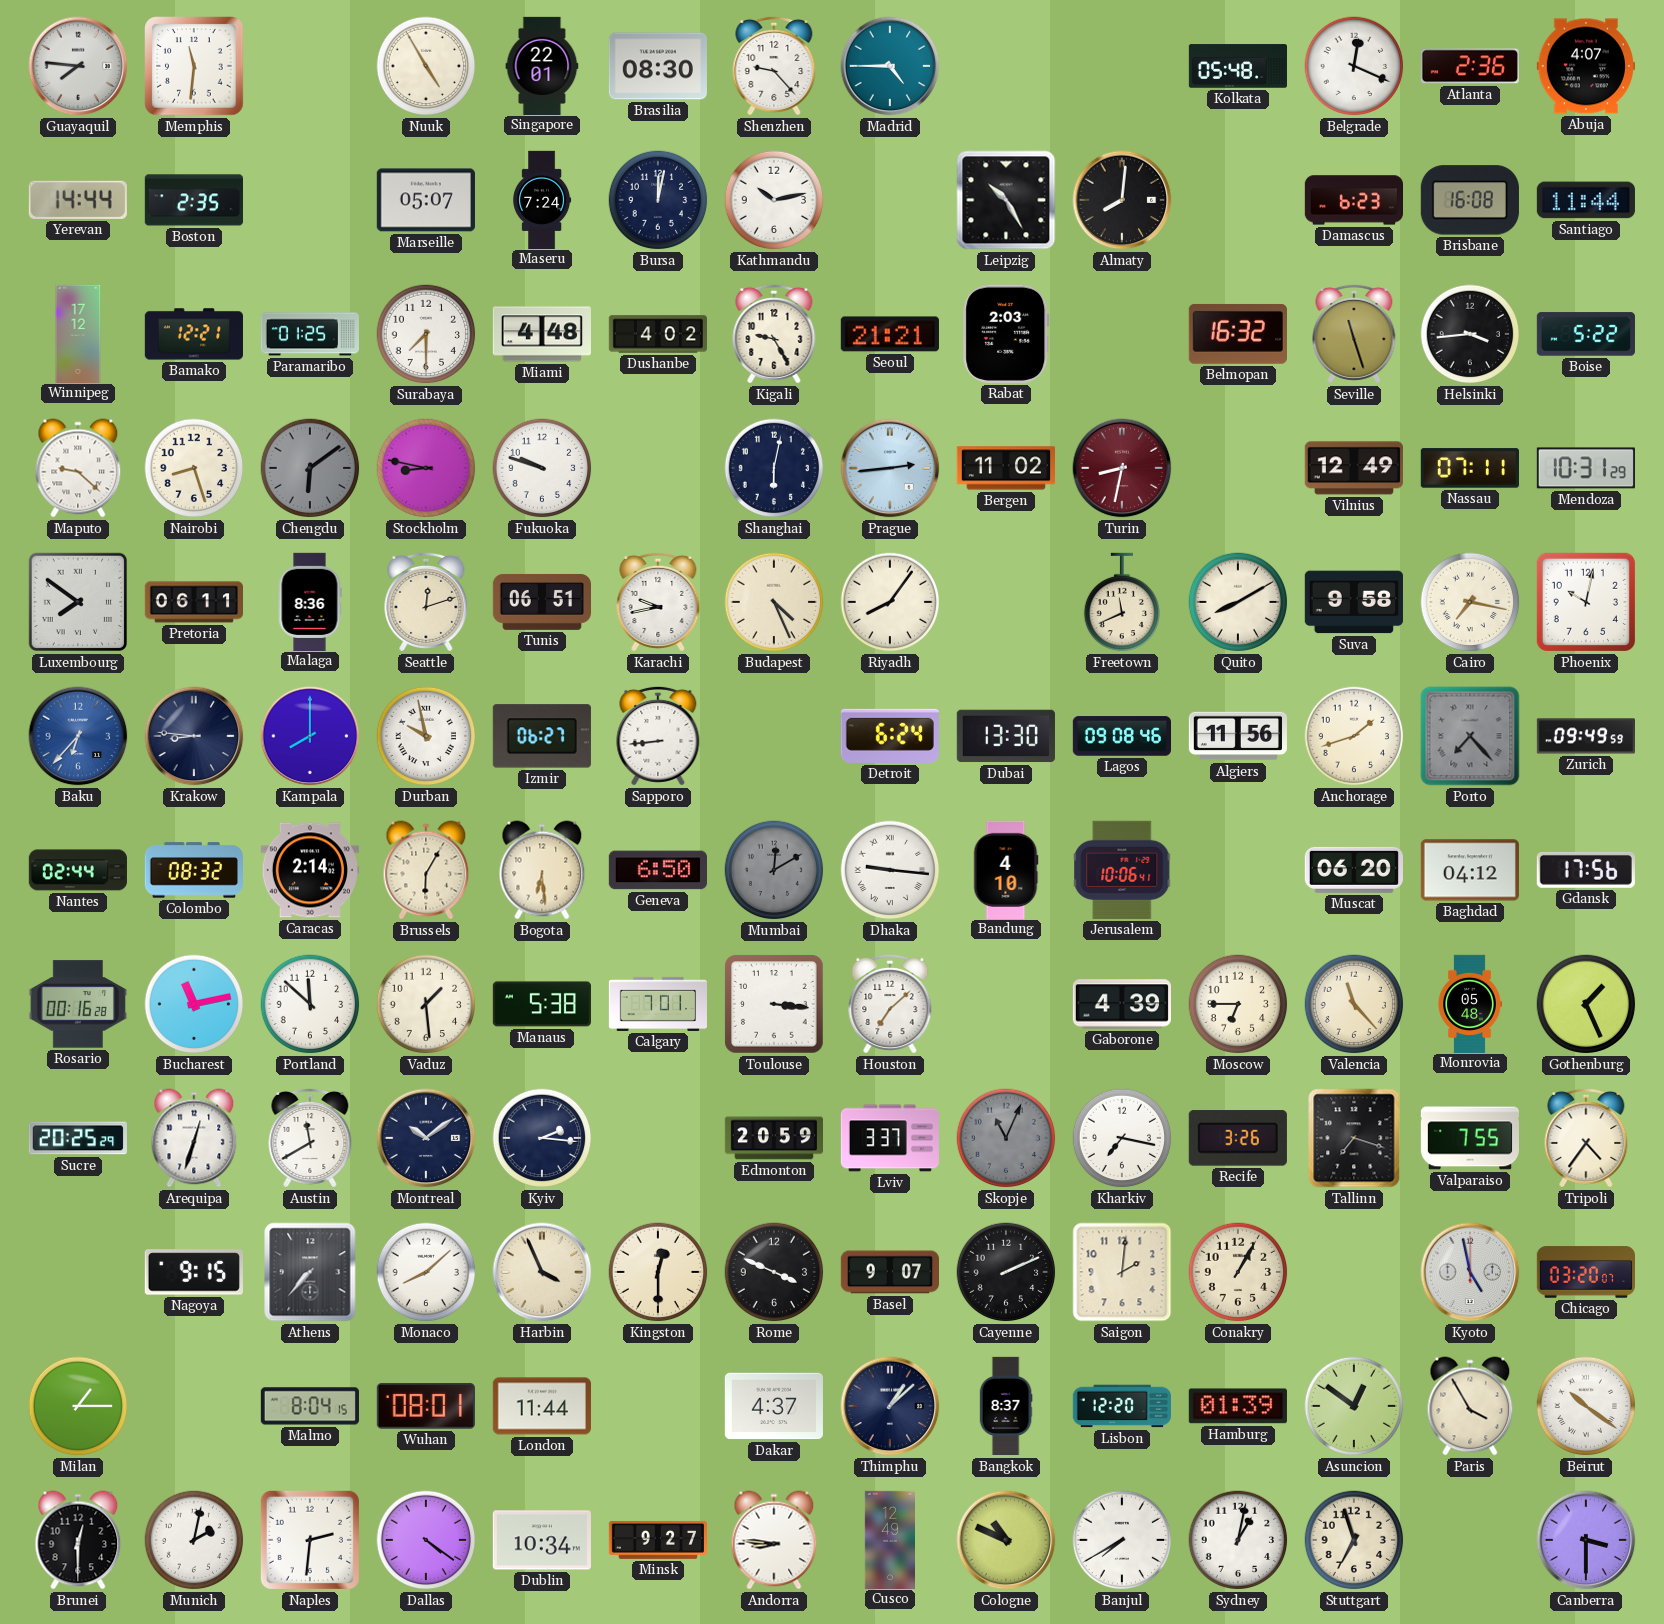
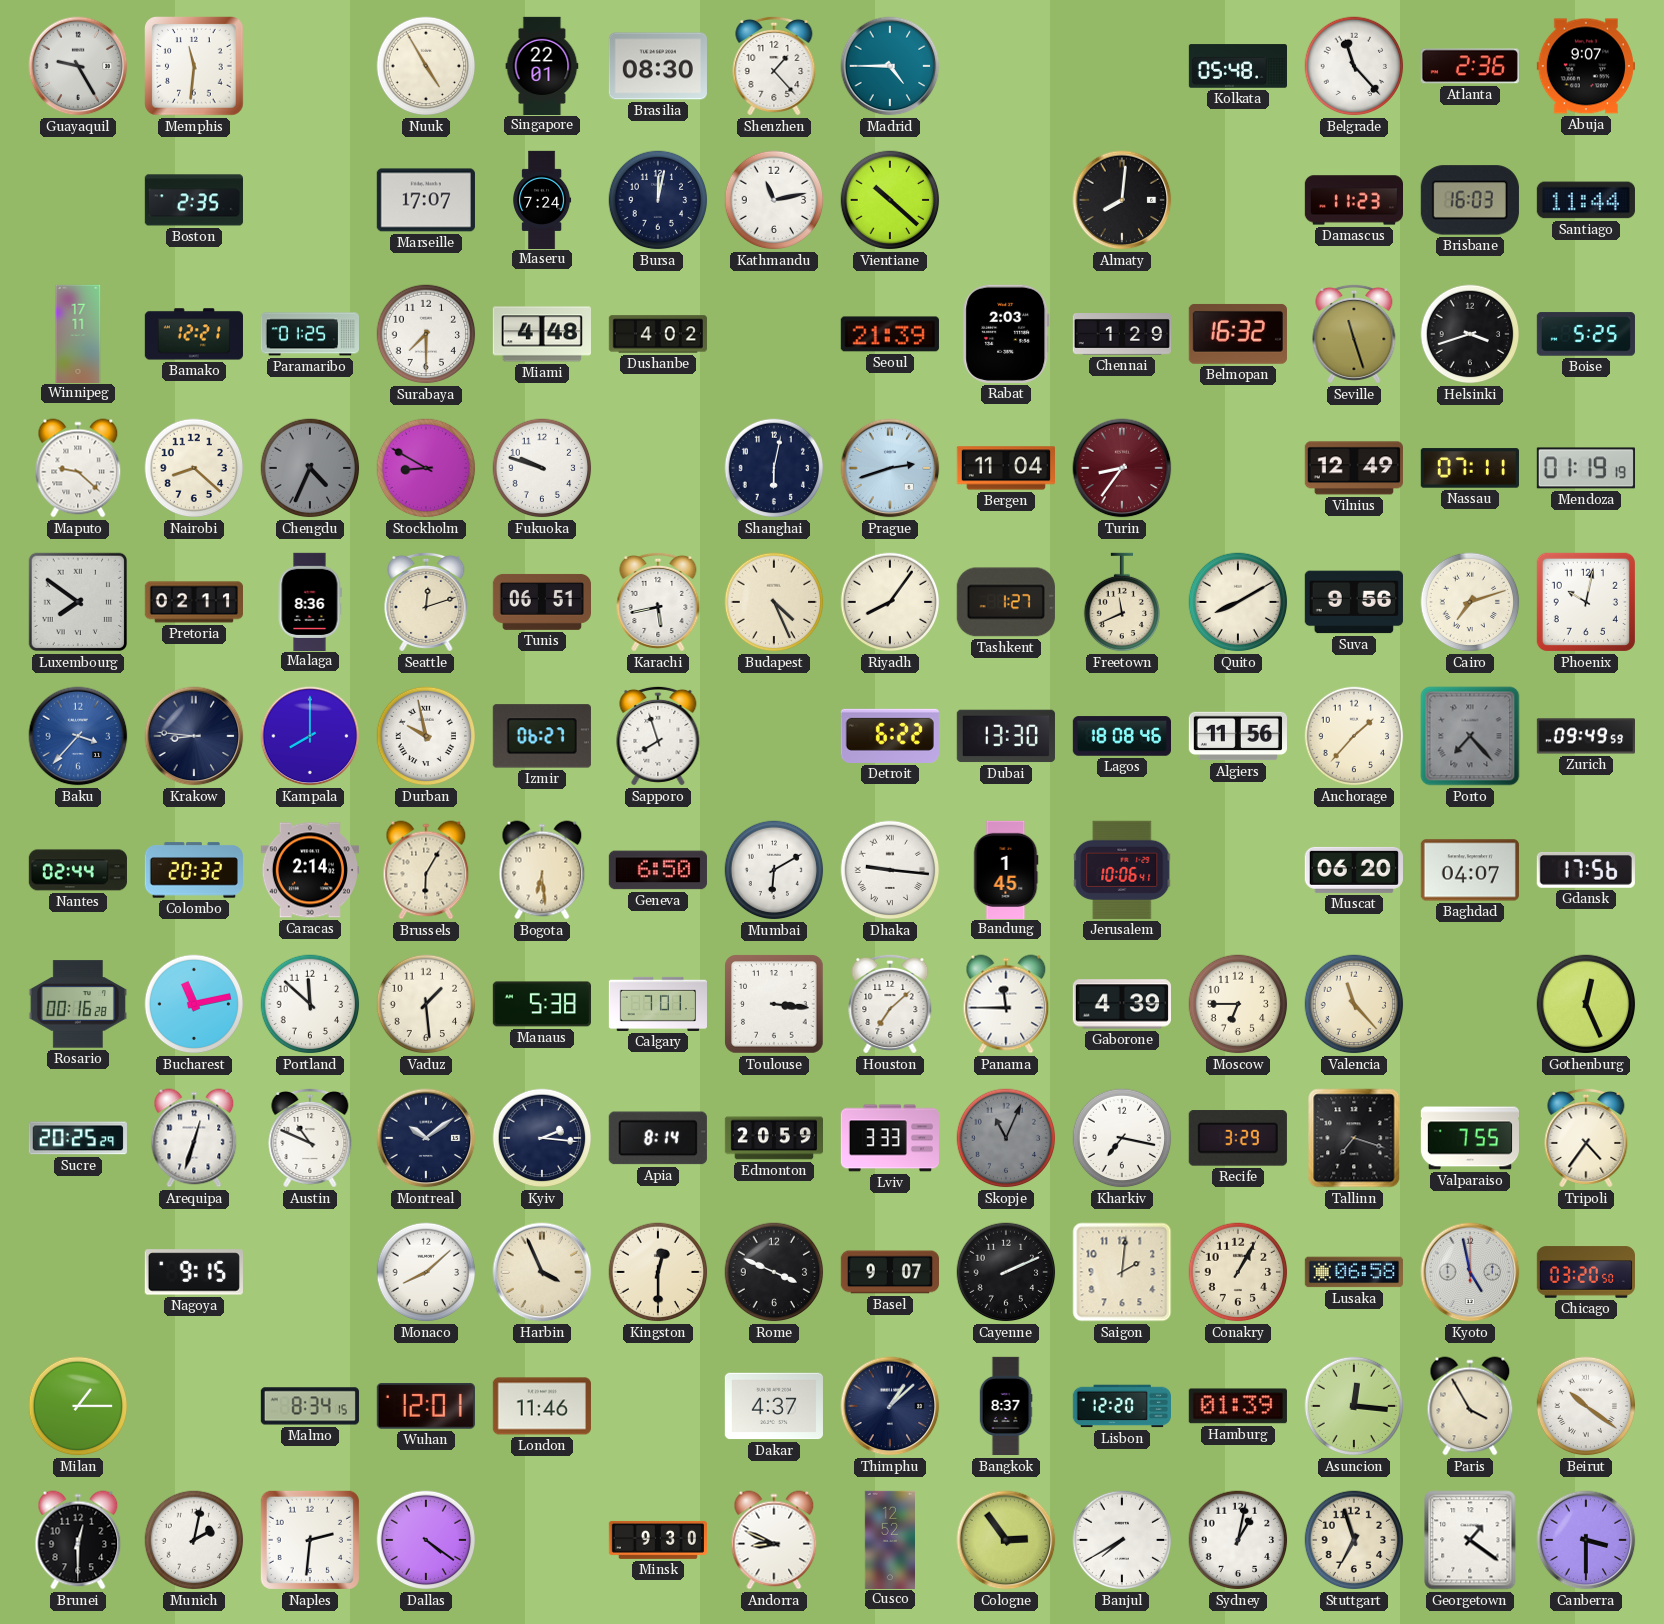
Guayaquil: 7:46 -> 9:25 (78, 66)
Shenzhen: 9:23 -> 1:23 (774, 66)
Belgrade: 12:19 -> 11:23 (1354, 66)
Abuja: 4:07 -> 9:07 (1586, 66)
Yerevan: 14:44 -> none (78, 200)
Marseille: 05:07 -> 17:07 (426, 200)
Kathmandu: 10:13 -> 11:13 (774, 200)
Vientiane: none -> 10:22 (890, 200)
Leipzig: 10:25 -> none (1006, 200)
Damascus: 6:23 -> 11:23 (1353, 200)
Brisbane: 16:08 -> 16:03 (1470, 200)
Winnipeg: 17:12 -> 17:11 (78, 333)
Kigali: 9:25 -> none (774, 334)
Seoul: 21:21 -> 21:39 (890, 334)
Chennai: none -> 1:29 (1121, 335)
Helsinki: 3:44 -> 3:42 (1470, 334)
Boise: 5:22 -> 5:25 (1586, 334)
Nairobi: 8:27 -> 8:22 (194, 468)
Chengdu: 6:09 -> 4:34 (310, 468)
Stockholm: 8:47 -> 8:50 (426, 468)
Prague: 2:44 -> 2:42 (890, 468)
Bergen: 11:02 -> 11:04 (1005, 468)
Turin: 8:32 -> 8:36 (1122, 468)
Mendoza: 10:31 -> 01:19 (1586, 468)
Pretoria: 06:11 -> 02:11 (193, 602)
Karachi: 9:43 -> 5:43 (658, 602)
Tashkent: none -> 1:27 (1006, 602)
Suva: 9:58 -> 9:56 (1354, 602)
Cairo: 7:17 -> 7:12 (1470, 602)
Baku: 6:37 -> 3:37 (78, 736)
Sapporo: 8:44 -> 7:57 (658, 736)
Detroit: 6:24 -> 6:22 (890, 736)
Lagos: 09:08 -> 18:08 (1121, 736)
Anchorage: 1:42 -> 1:37 (1354, 736)
Colombo: 08:32 -> 20:32 (194, 870)
Mumbai: 12:10 -> 6:10 (774, 870)
Mumbai dial: grey -> white (774, 870)
Bandung: 4:10 -> 1:45 (1006, 869)
Baghdad: 04:12 -> 04:07 (1470, 870)
Panama: none -> 11:45 (1006, 1004)
Monrovia: 05:48 -> none (1470, 1003)
Gothenburg: 1:26 -> 12:26 (1586, 1004)
Austin: 11:40 -> 10:49 (310, 1138)
Apia: none -> 8:14 (658, 1138)
Lviv: 3:37 -> 3:33 (890, 1138)
Recife: 3:26 -> 3:29 (1238, 1138)
Athens: 7:37 -> none (310, 1272)
Lusaka: none -> 06:58 (1354, 1272)
Chicago: 03:20:07 -> 03:20:50 (1585, 1272)
Malmo: 8:04 -> 8:34 (310, 1406)
Wuhan: 08:01 -> 12:01 (426, 1407)
London: 11:44 -> 11:46 (542, 1406)
Asuncion: 12:51 -> 12:16 (1354, 1406)
Dublin: 10:34 -> none (542, 1540)
Minsk: 9:27 -> 9:30 (657, 1540)
Andorra: 8:46 -> 8:49 (774, 1540)
Cusco: 12:49 -> 12:52 (889, 1539)
Cologne: 10:49 -> 2:54 (1006, 1540)
Georgetown: none -> 1:21 (1470, 1540)
